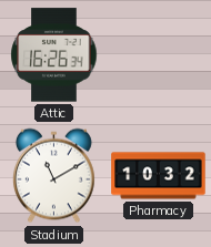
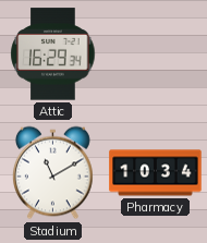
Attic: 16:26 -> 16:29 (53, 54)
Pharmacy: 10:32 -> 10:34 (156, 173)
